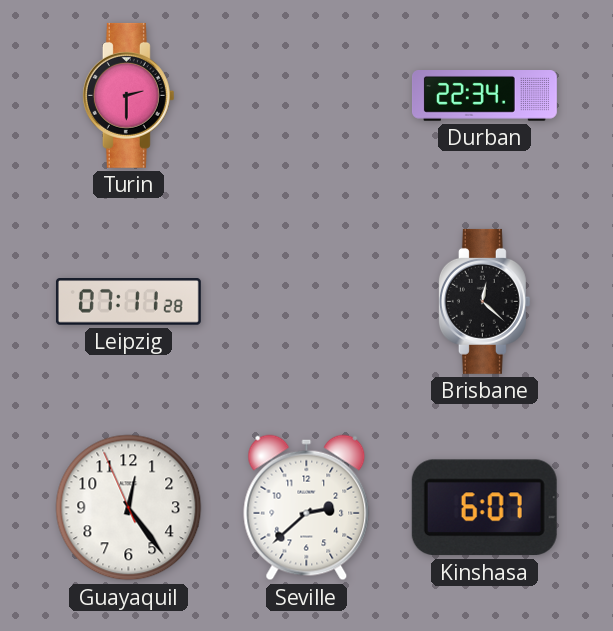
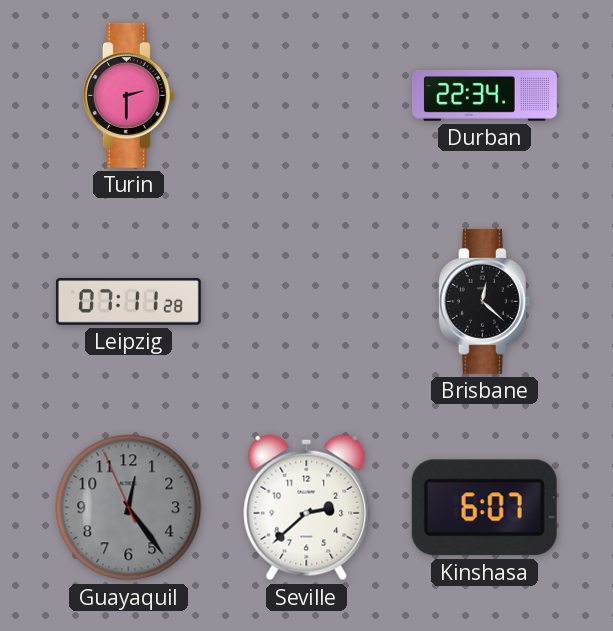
Guayaquil dial: white -> grey (129, 508)
